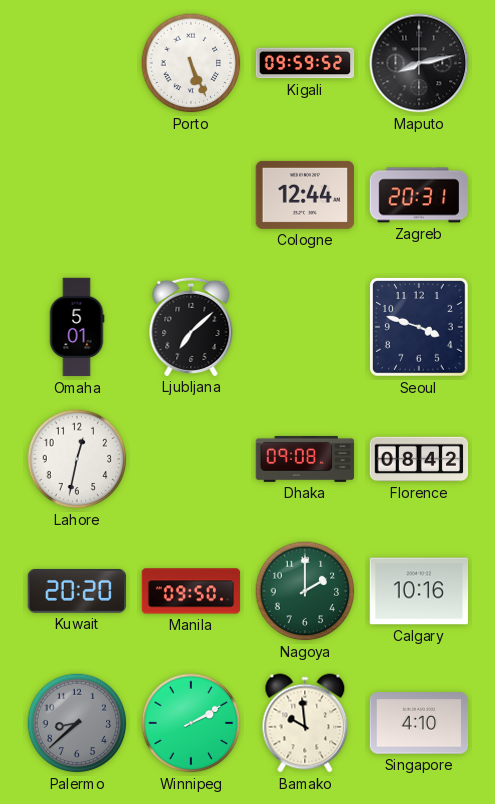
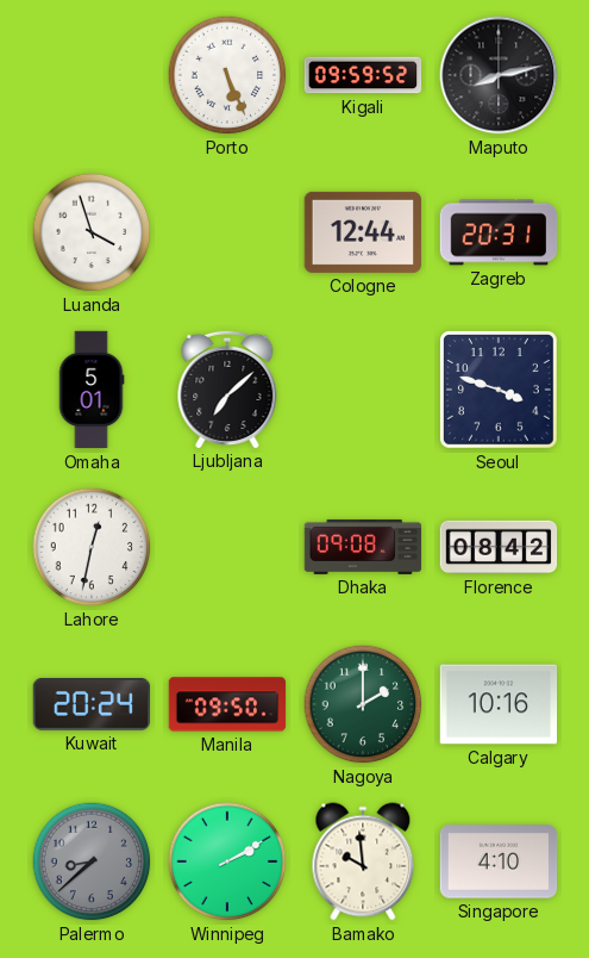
Luanda: none -> 3:57 (92, 232)
Kuwait: 20:20 -> 20:24 (92, 704)
